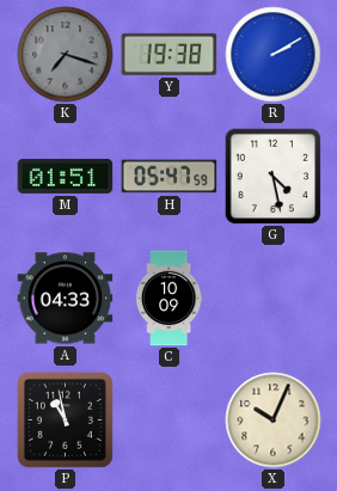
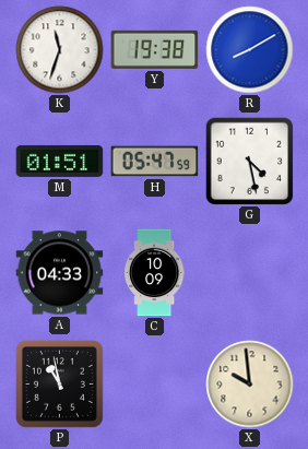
K: 7:18 -> 11:33 (60, 50)
K dial: grey -> white (60, 50)
R: 2:10 -> 8:10 (250, 50)
X: 10:04 -> 9:59 (250, 385)
